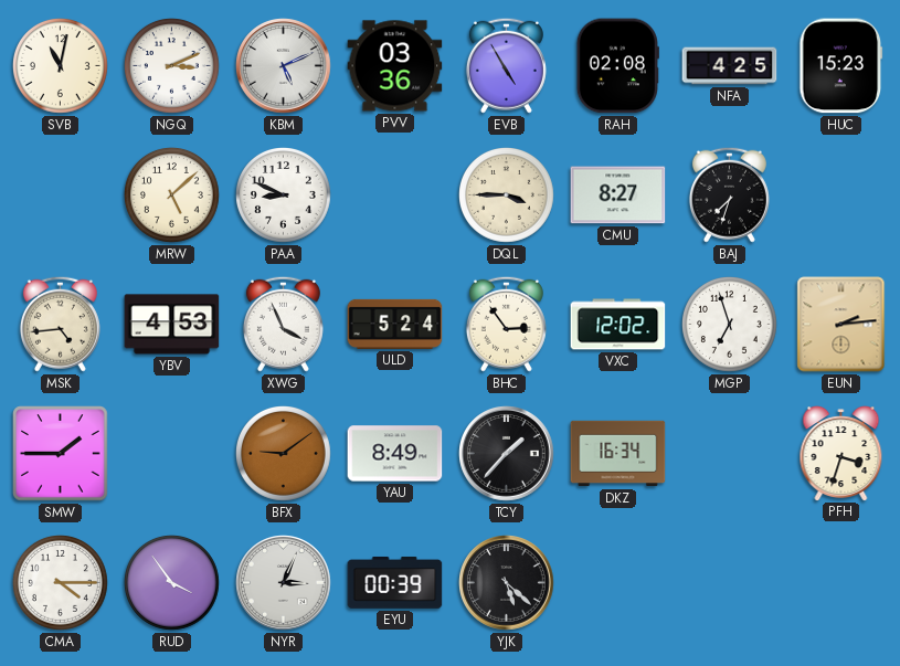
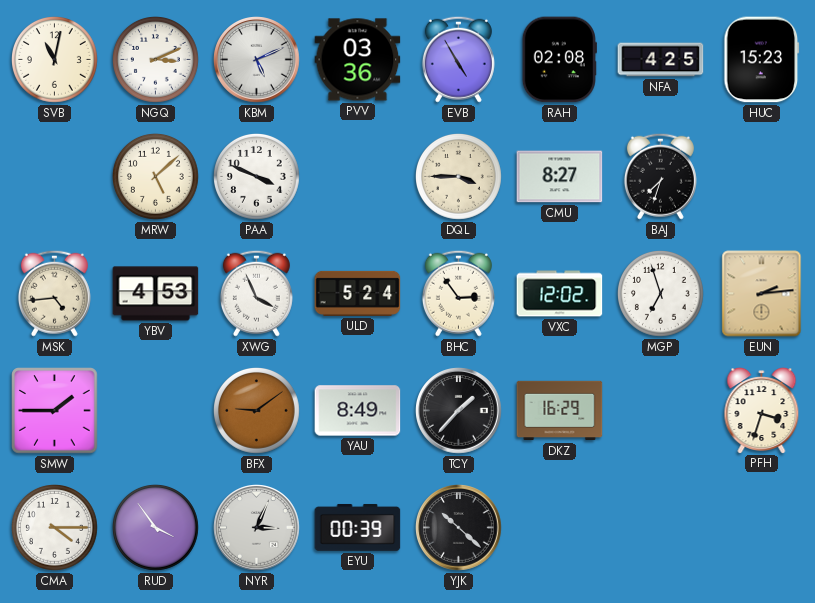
PAA: 8:49 -> 3:49 (257, 177)
DKZ: 16:34 -> 16:29 (560, 411)
YJK: 5:22 -> 10:22 (459, 528)
